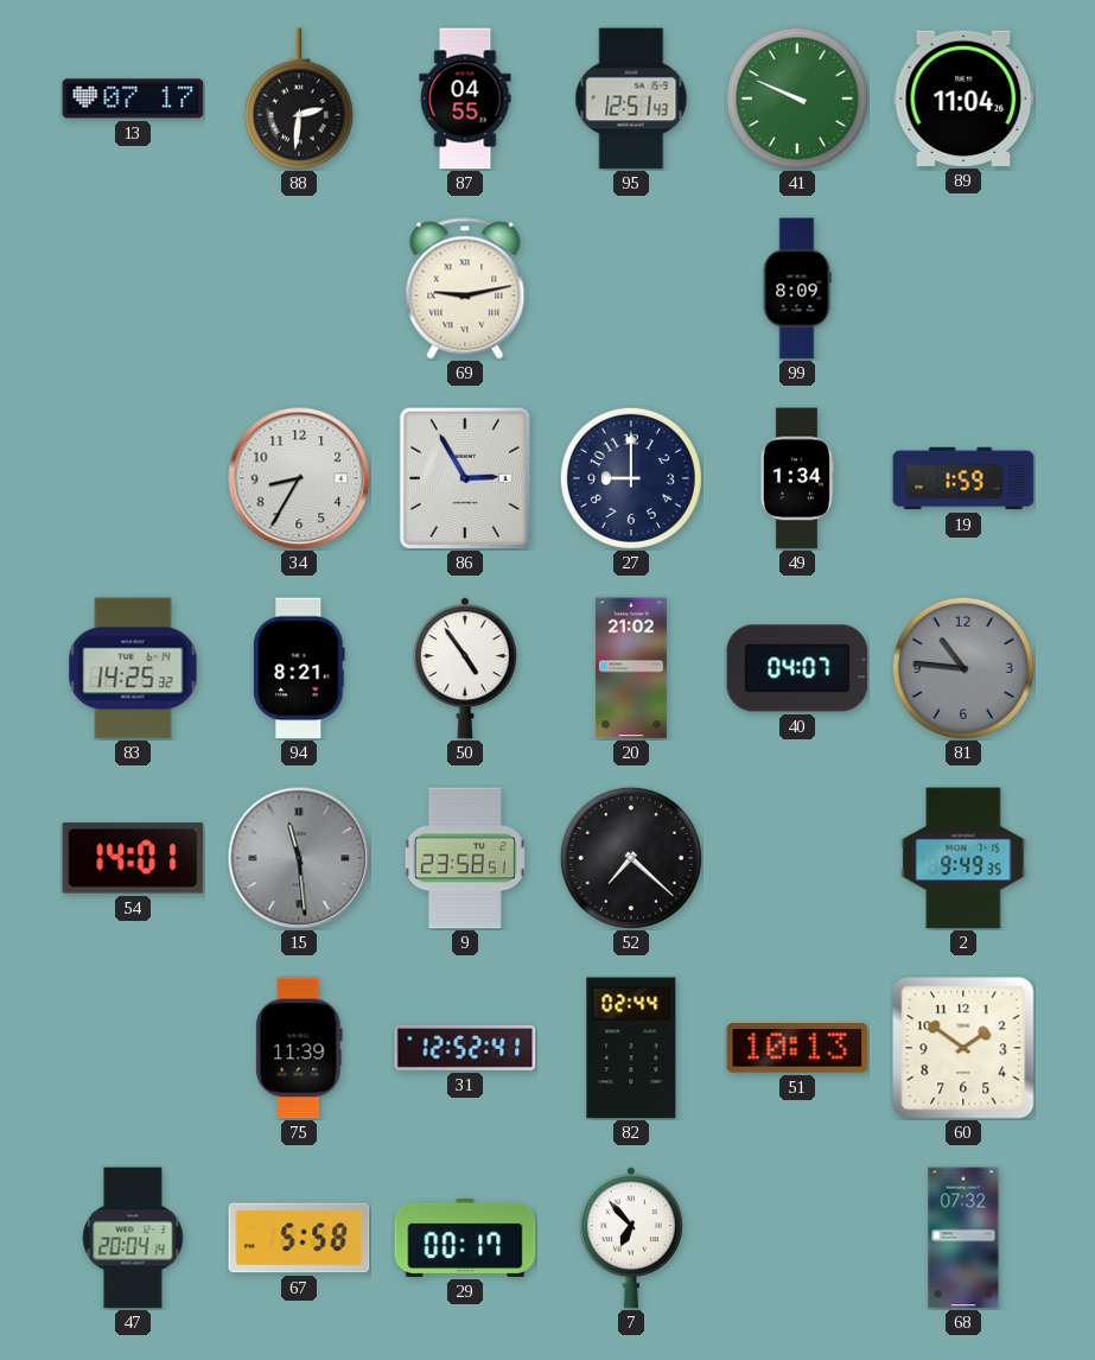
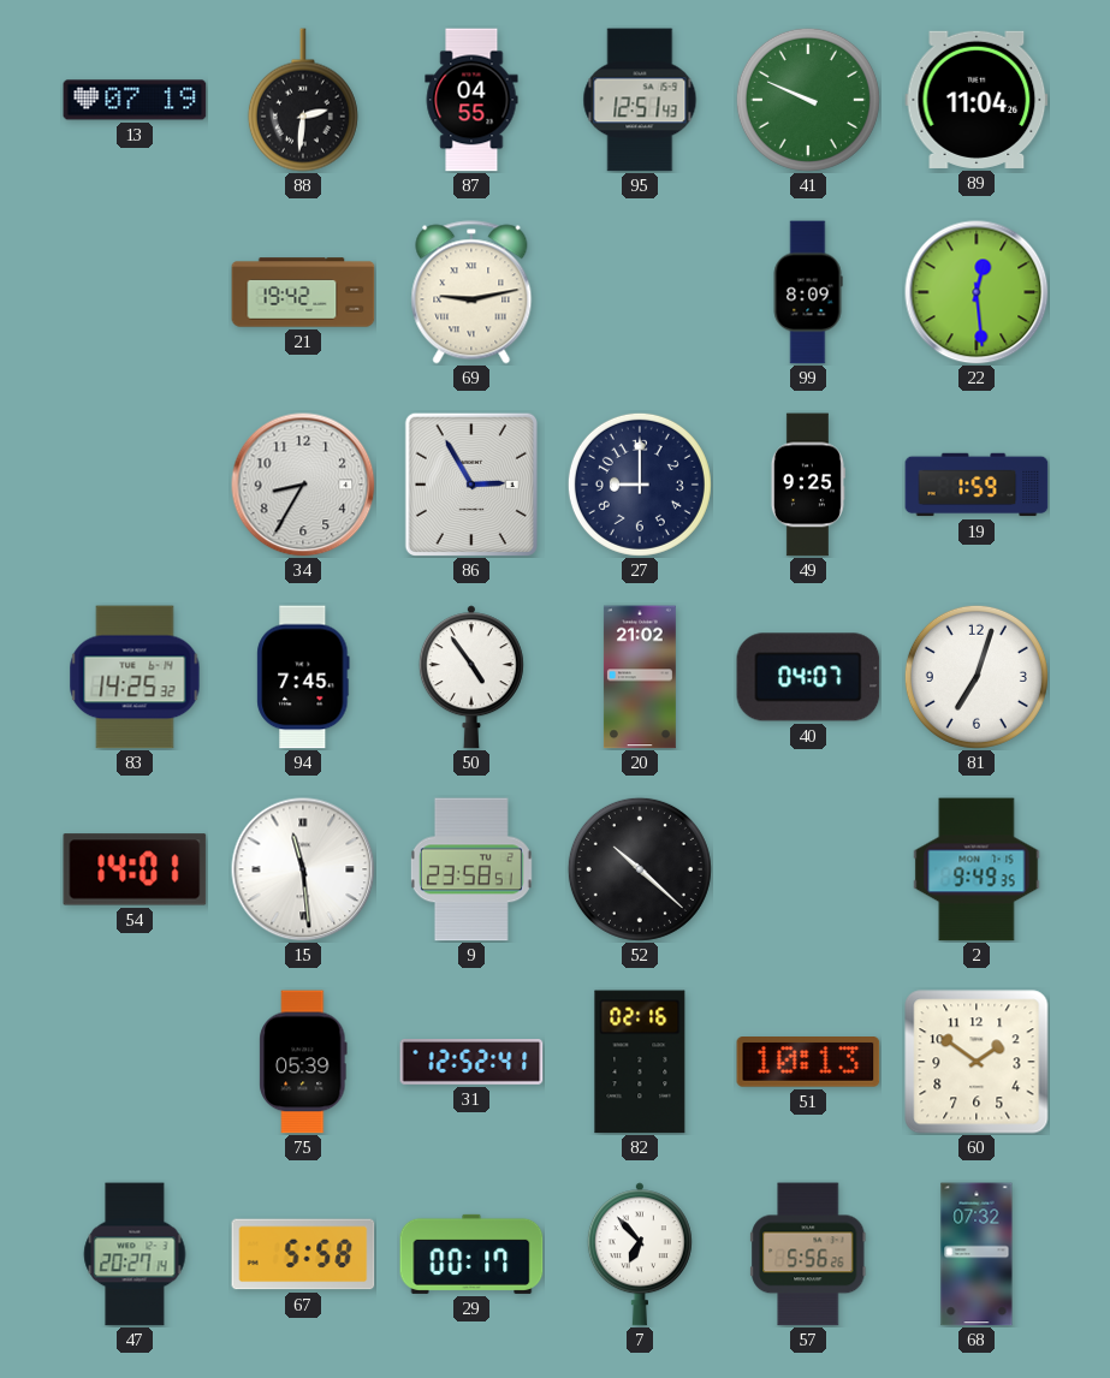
13: 07:17 -> 07:19 (135, 100)
21: none -> 19:42 (303, 292)
22: none -> 12:29 (977, 292)
49: 1:34 -> 9:25 (807, 485)
94: 8:21 -> 7:45 (303, 677)
81: 10:46 -> 7:03 (977, 677)
81 dial: grey -> white (977, 677)
15 dial: grey -> white (303, 869)
52: 7:22 -> 10:22 (640, 869)
75: 11:39 -> 05:39 (303, 1062)
82: 02:44 -> 02:16 (640, 1062)
47: 20:04 -> 20:27 (135, 1254)
57: none -> 5:56 (808, 1254)
